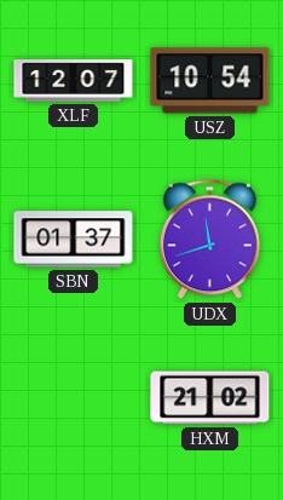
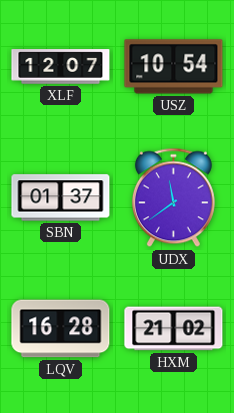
UDX: 11:42 -> 11:39 (173, 198)
LQV: none -> 16:28 (61, 329)
